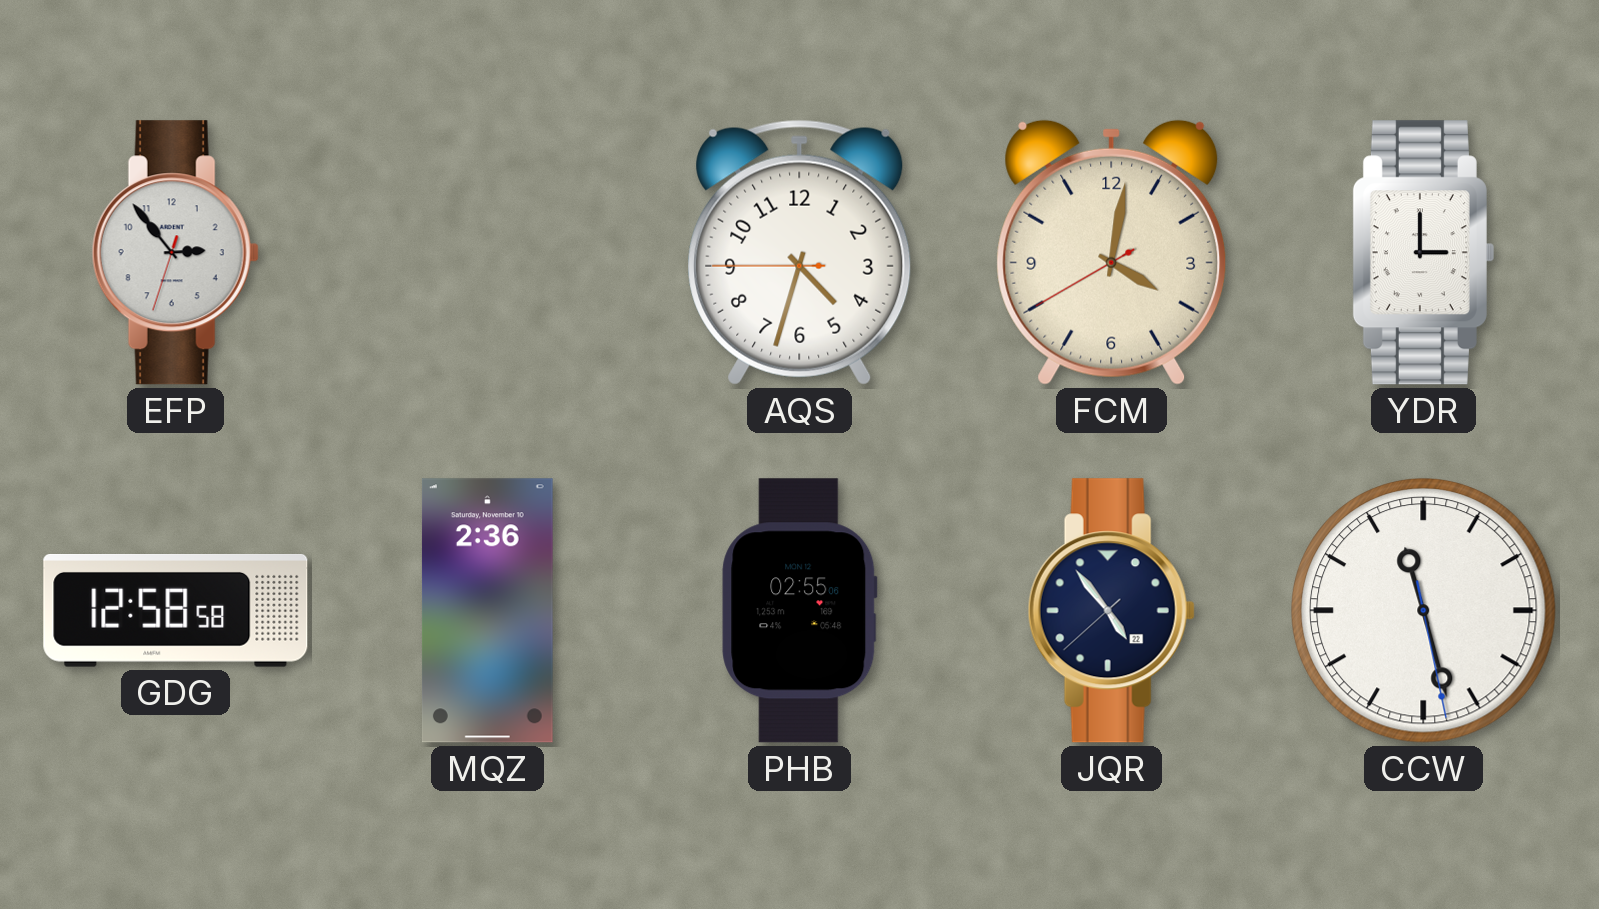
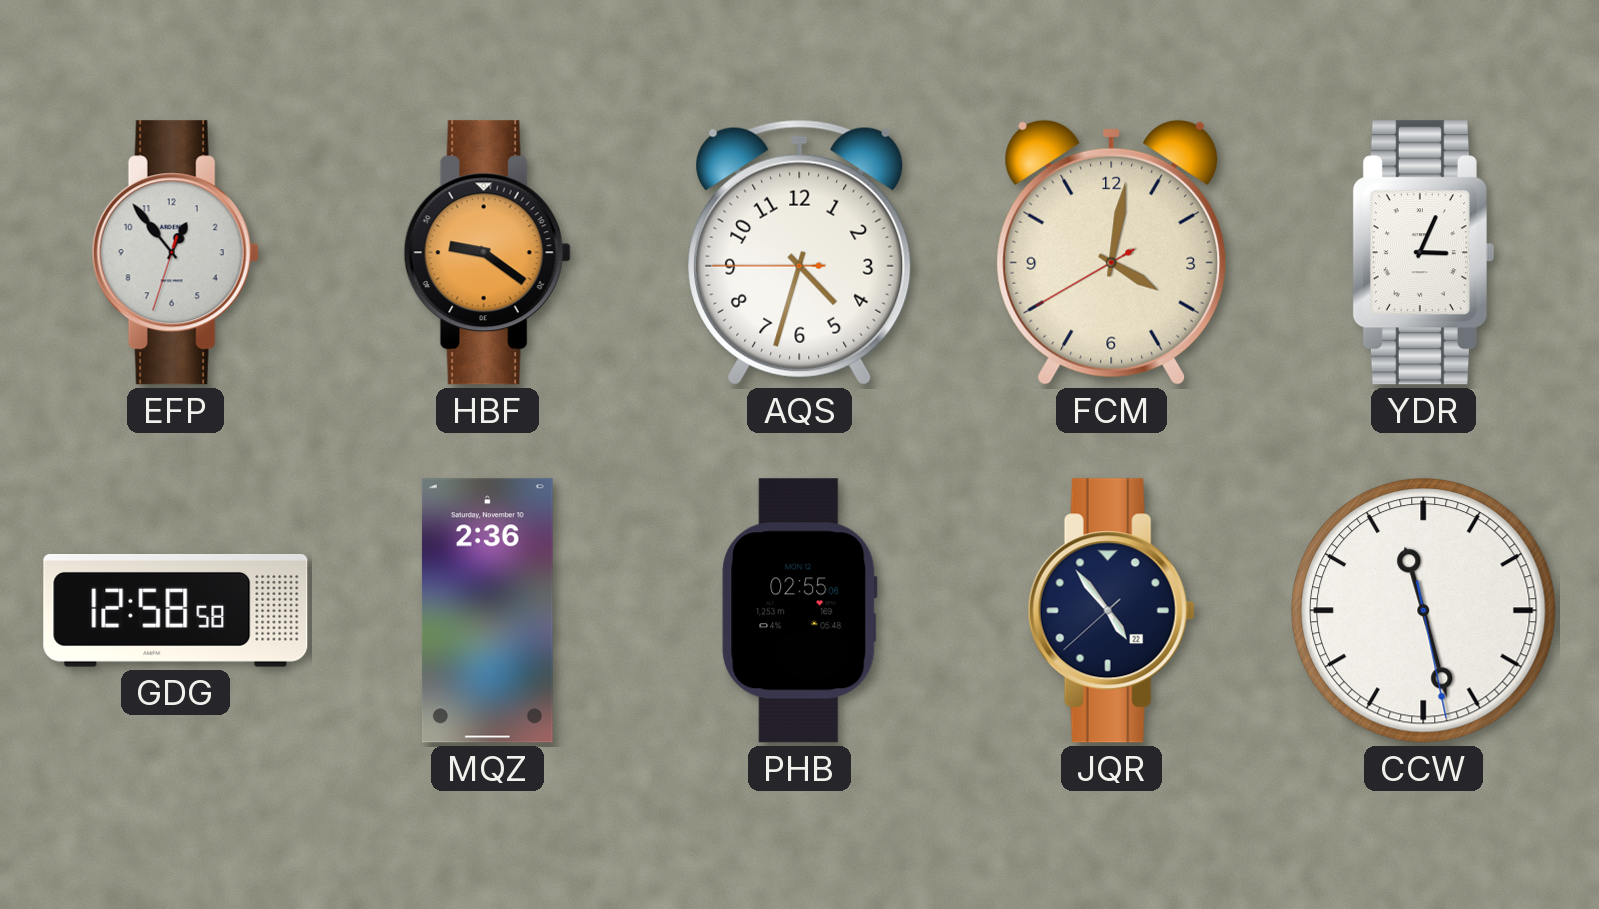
EFP: 2:53 -> 12:53 (175, 253)
HBF: none -> 9:21 (487, 253)
YDR: 3:00 -> 3:04 (1423, 253)
